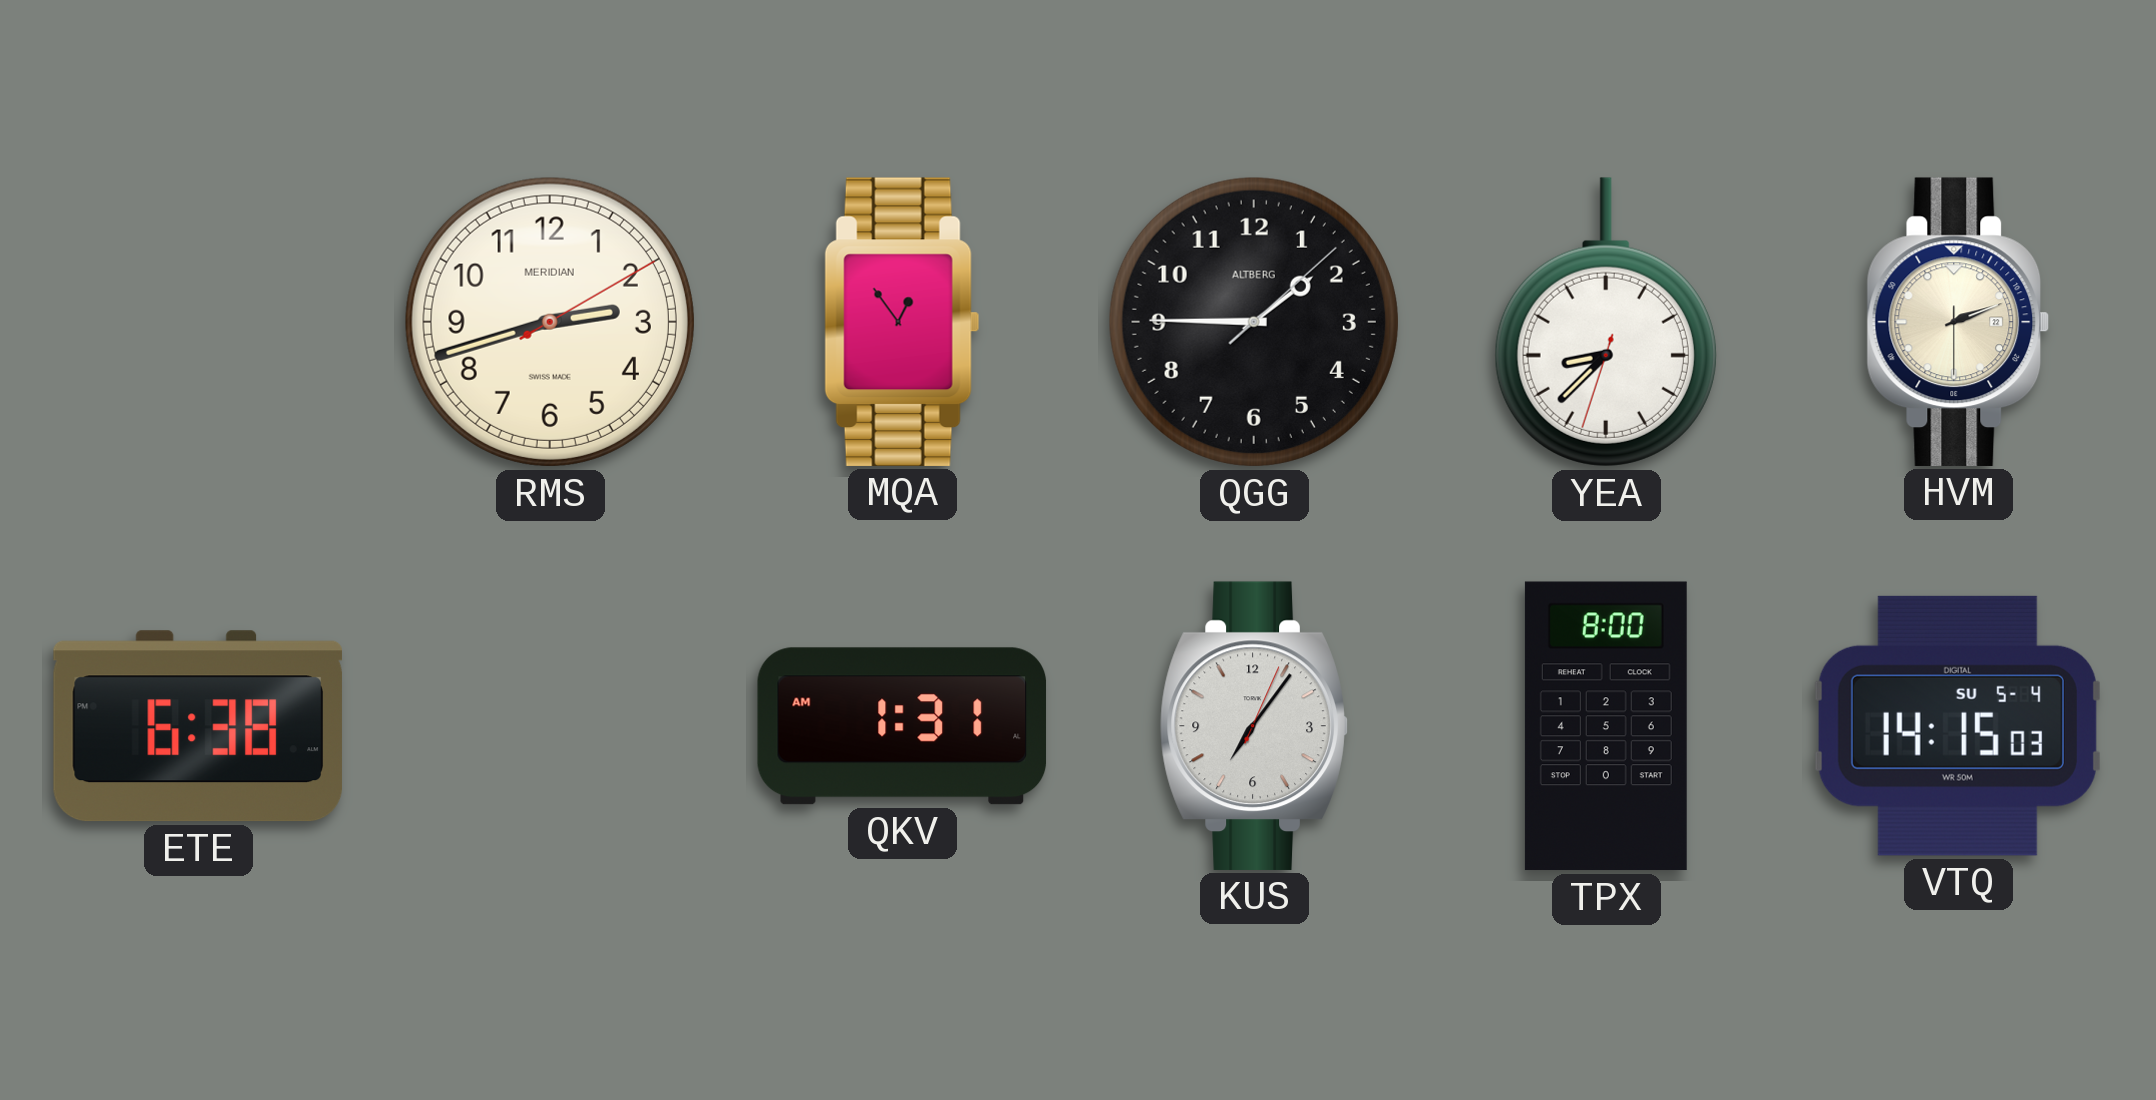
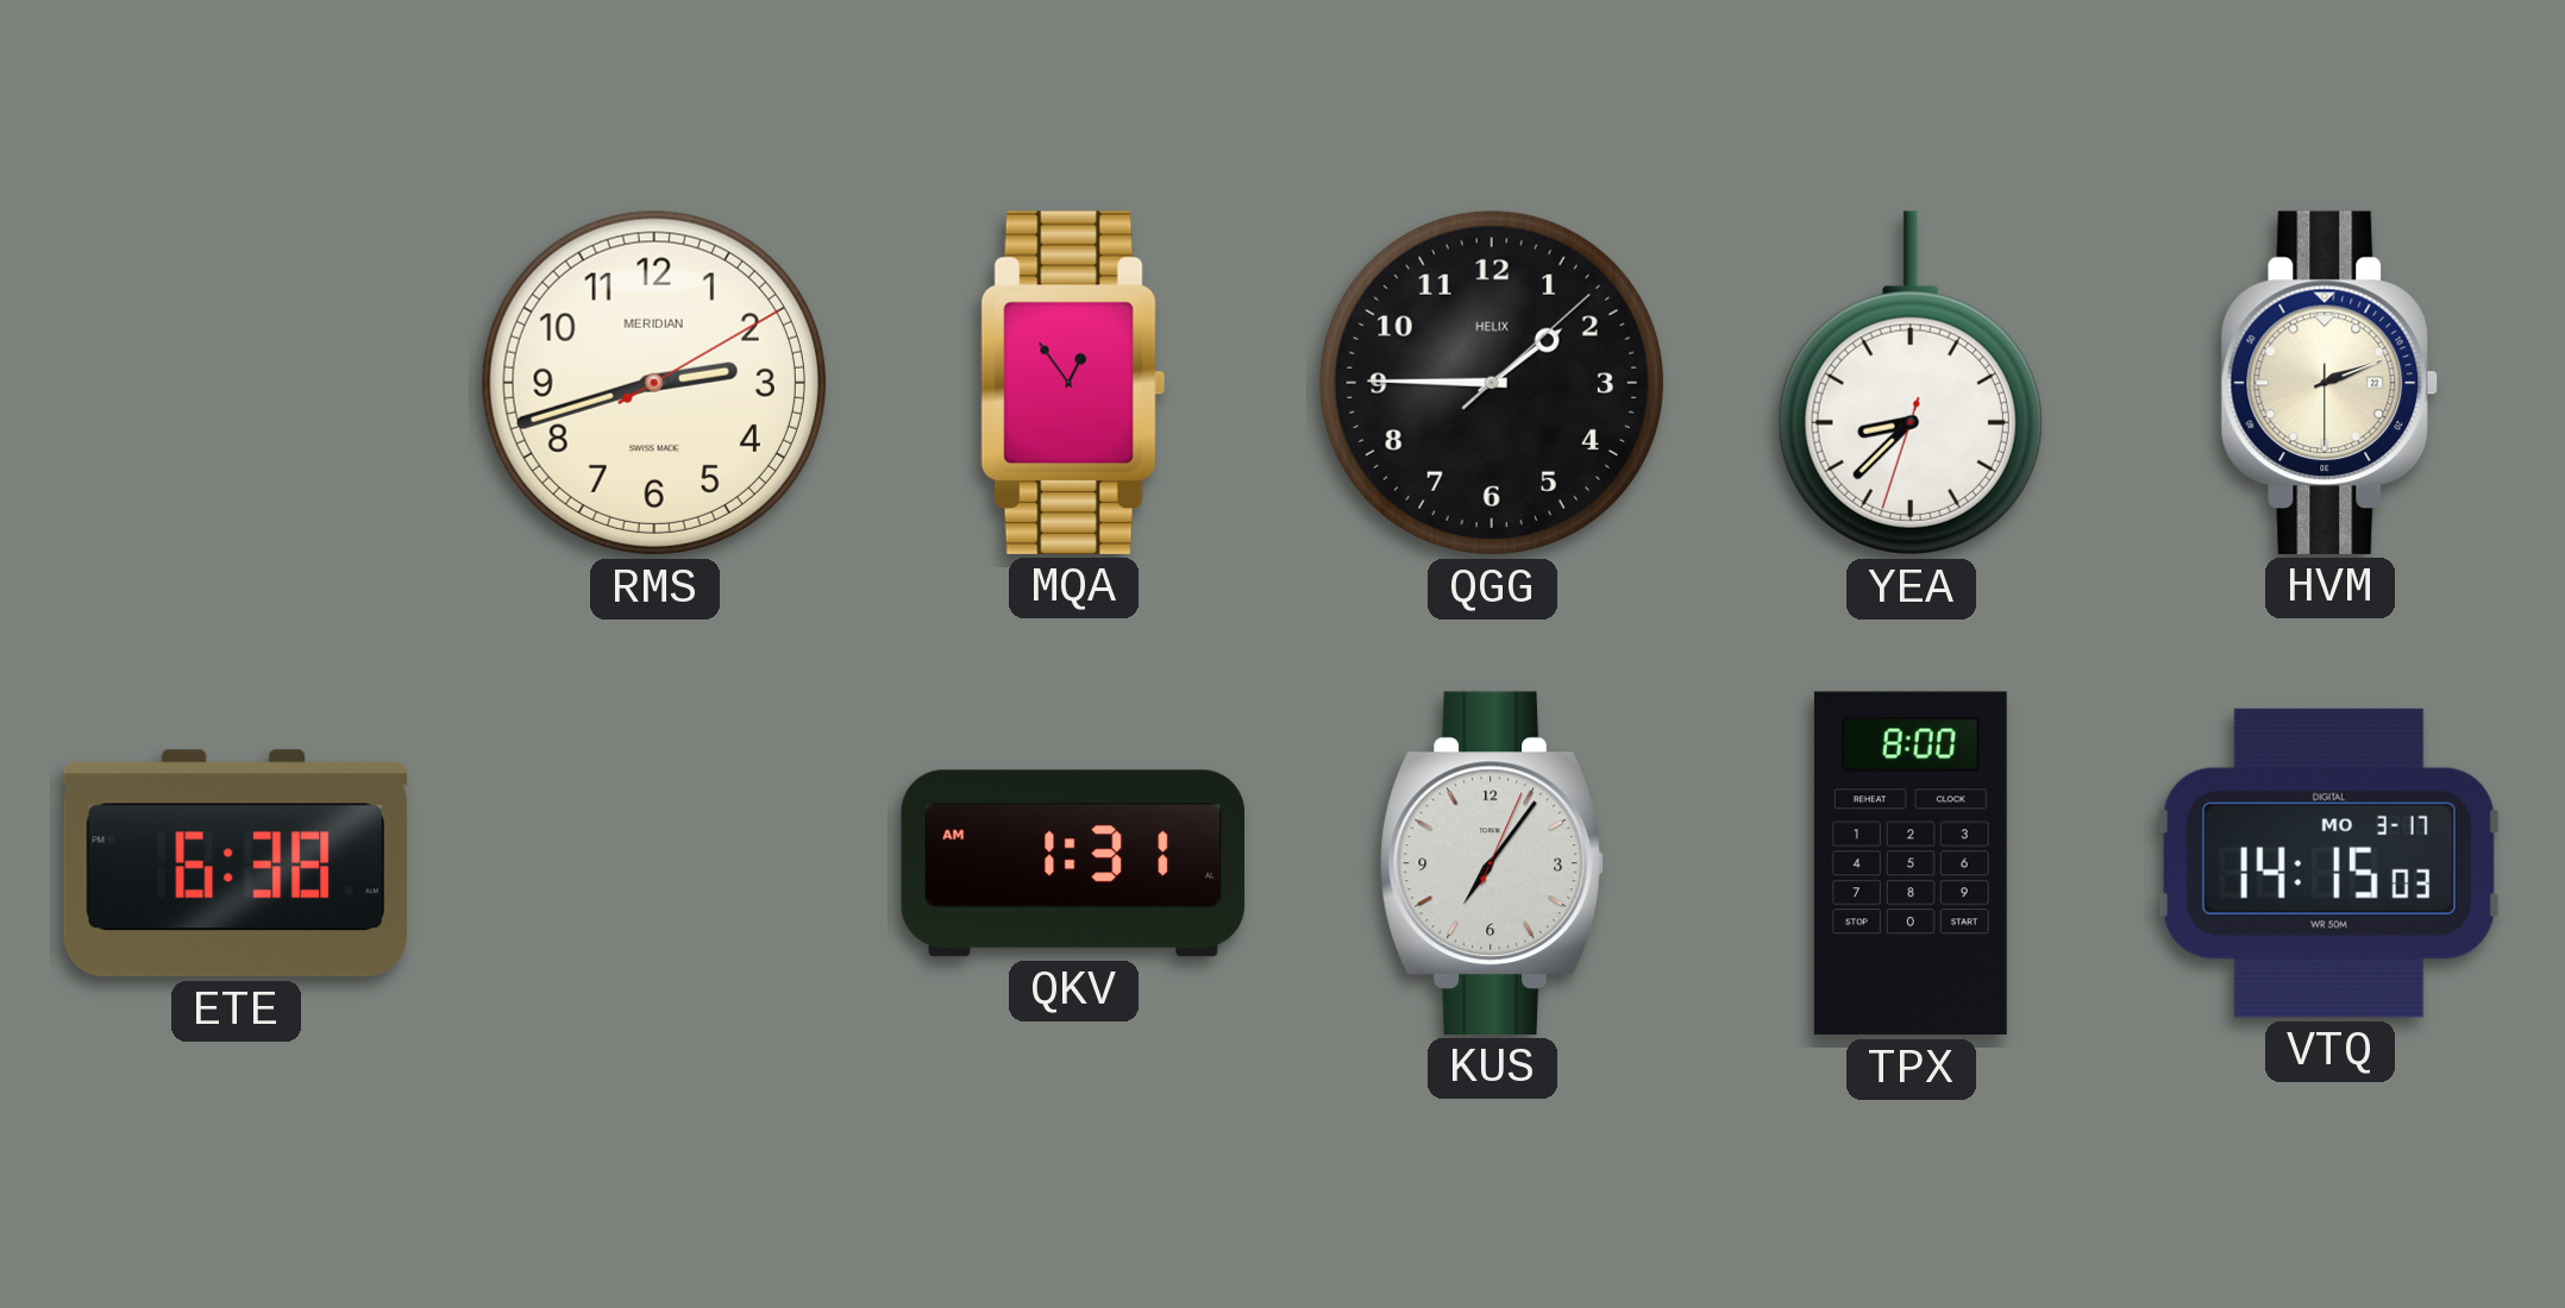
QGG brand: ALTBERG -> HELIX (1492, 383)
VTQ date: SU 5-4 -> MO 3-17 (2328, 863)
